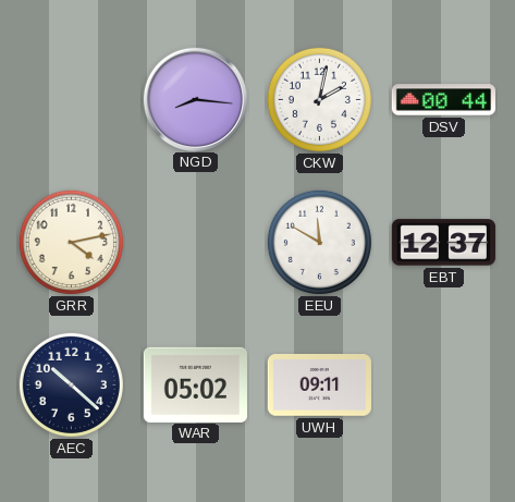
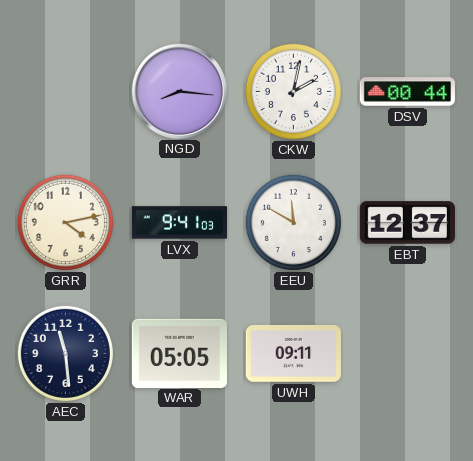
LVX: none -> 9:41 (179, 223)
AEC: 10:22 -> 11:29 (65, 353)
WAR: 05:02 -> 05:05 (179, 353)
